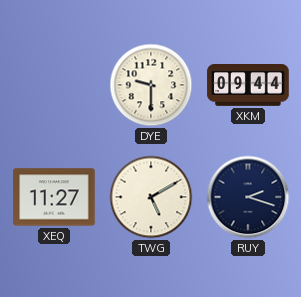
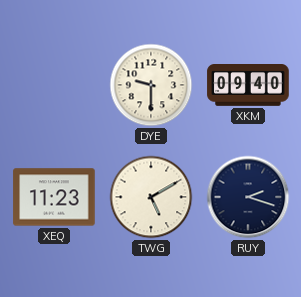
XKM: 09:44 -> 09:40 (248, 86)
XEQ: 11:27 -> 11:23 (54, 197)
